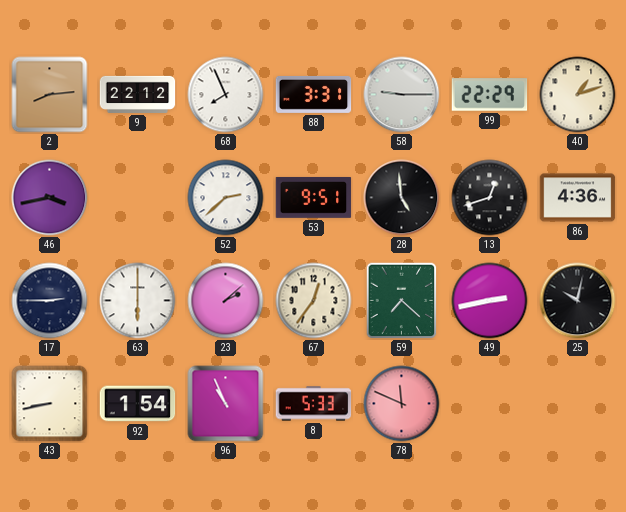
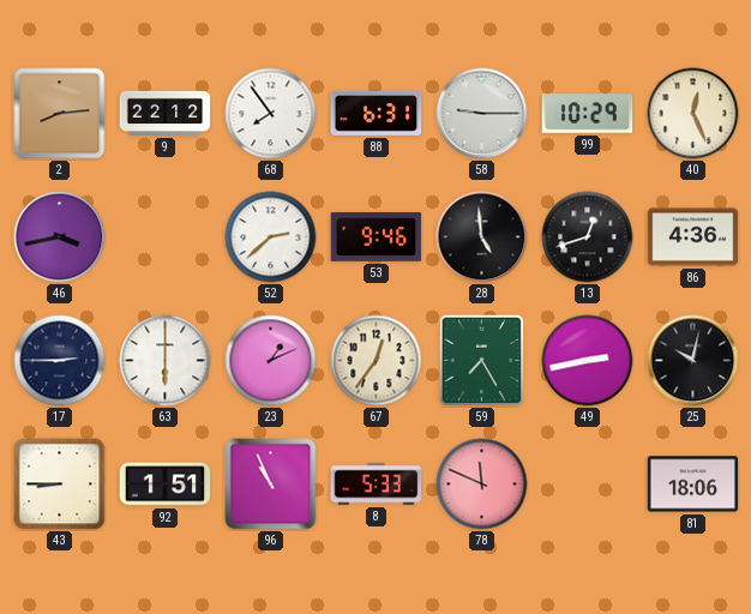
68: 7:56 -> 7:54 (271, 114)
88: 3:31 -> 6:31 (377, 113)
99: 22:29 -> 10:29 (588, 114)
40: 1:12 -> 12:26 (693, 114)
53: 9:51 -> 9:46 (377, 236)
23: 2:08 -> 1:11 (271, 361)
59: 7:22 -> 7:25 (482, 361)
43: 8:43 -> 8:45 (60, 484)
92: 1:54 -> 1:51 (166, 484)
81: none -> 18:06 (693, 484)
